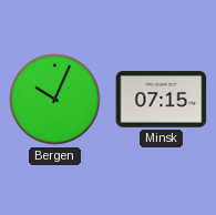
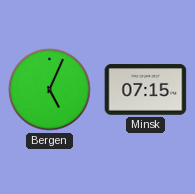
Bergen: 10:04 -> 5:04 (50, 90)
